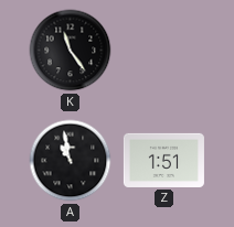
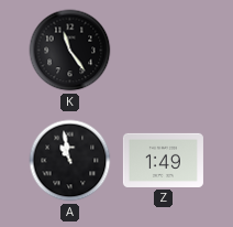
Z: 1:51 -> 1:49 (163, 160)
